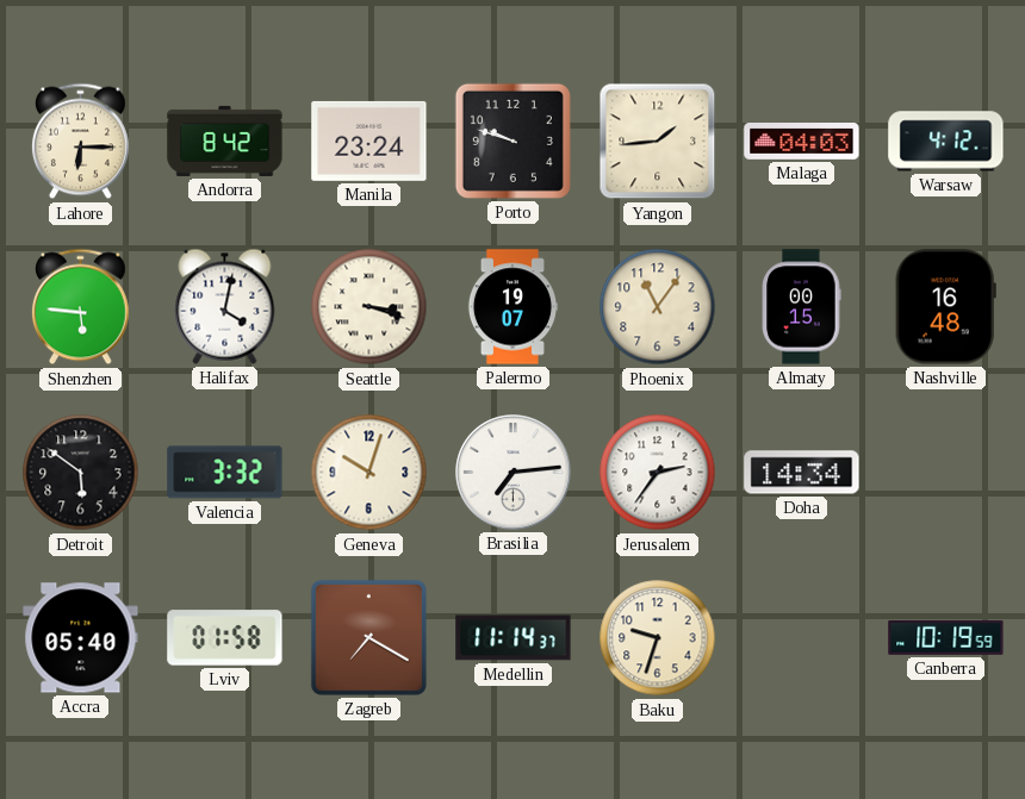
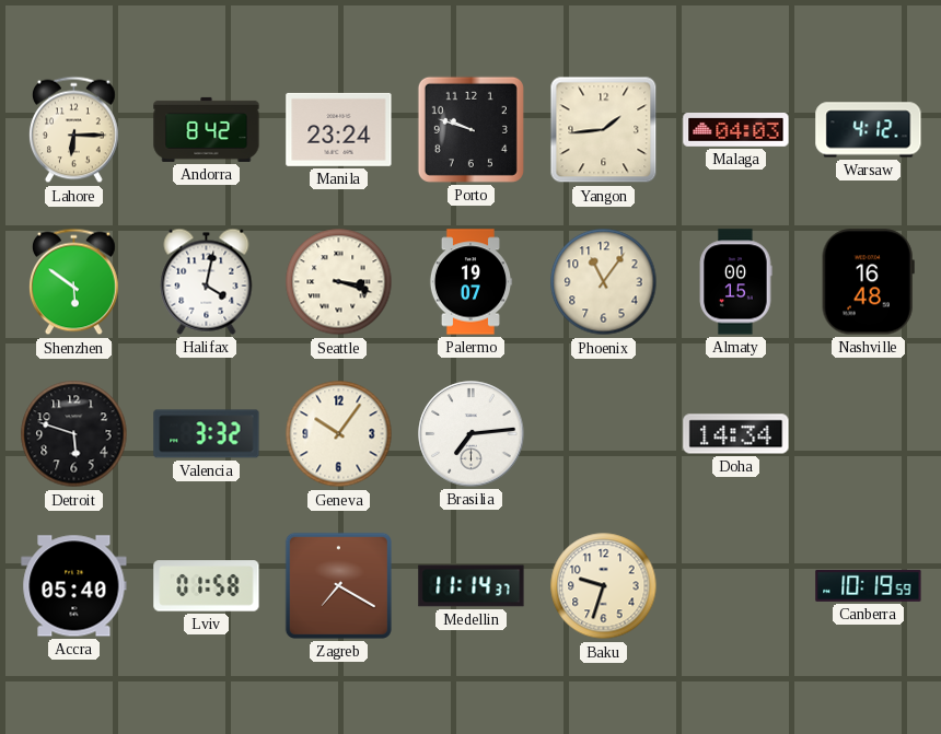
Shenzhen: 5:46 -> 5:51 (73, 282)
Detroit: 5:51 -> 5:48 (74, 434)
Geneva: 10:03 -> 10:06 (339, 434)
Jerusalem: 2:36 -> none (658, 473)
